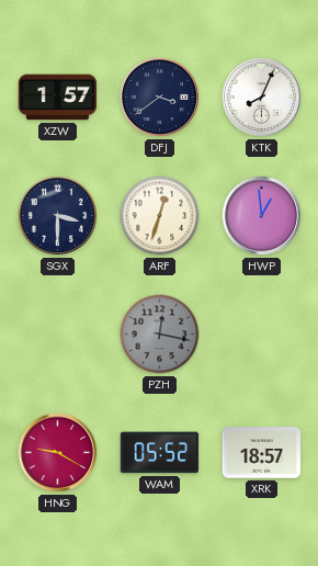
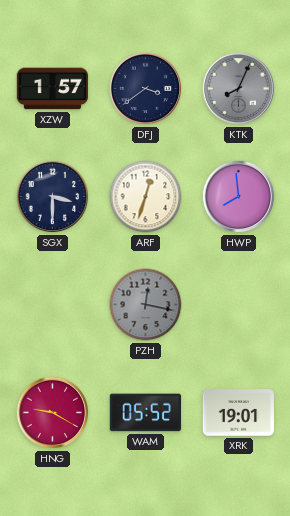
KTK dial: white -> grey (239, 89)
HWP: 12:59 -> 7:59 (239, 197)
XRK: 18:57 -> 19:01 (239, 413)
